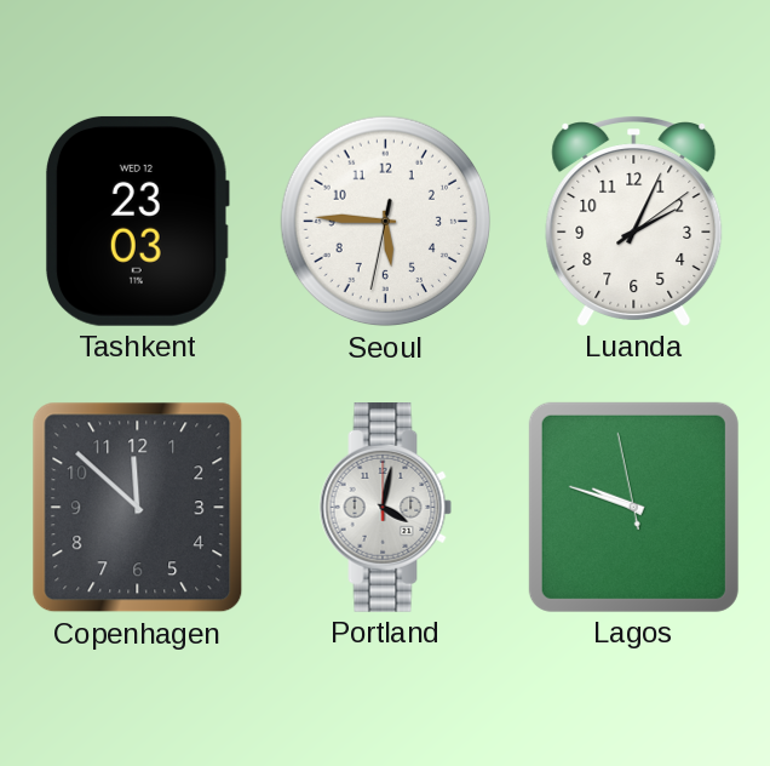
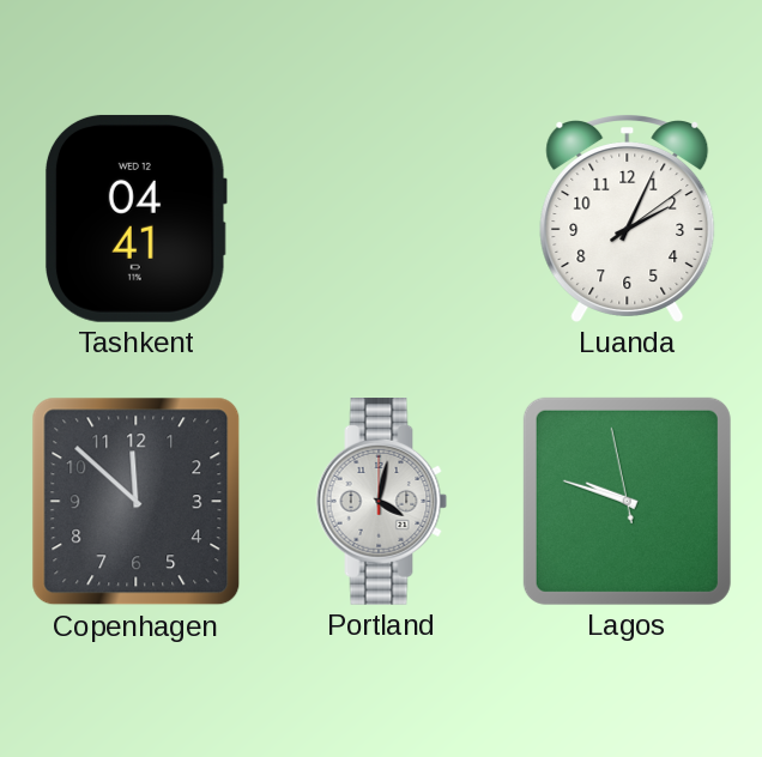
Tashkent: 23:03 -> 04:41 (135, 218)
Seoul: 5:45 -> none (386, 222)
